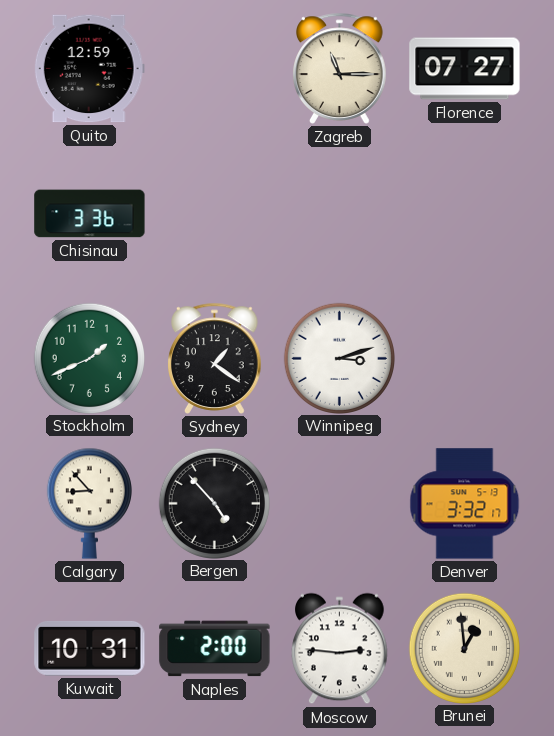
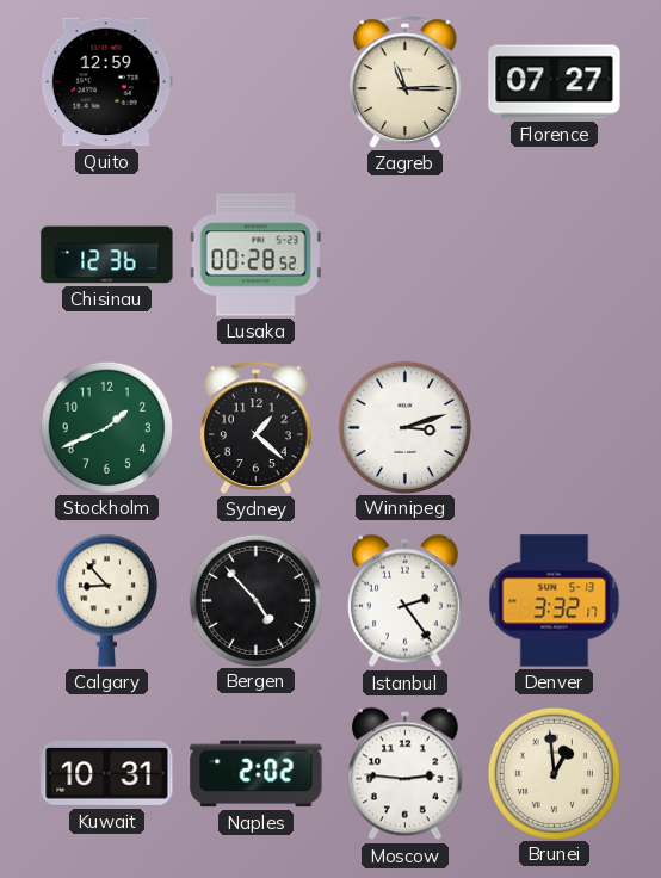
Chisinau: 3:36 -> 12:36 (107, 255)
Lusaka: none -> 00:28 (255, 255)
Sydney: 1:21 -> 1:22 (257, 427)
Istanbul: none -> 2:24 (406, 601)
Naples: 2:00 -> 2:02 (257, 774)
